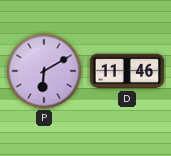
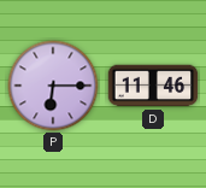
P: 6:10 -> 6:15 (53, 86)
